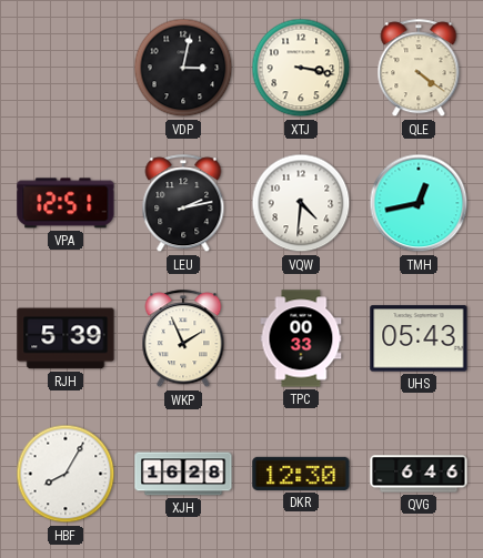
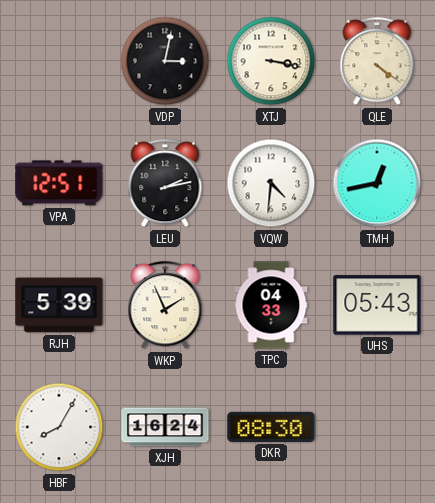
TPC: 00:33 -> 04:33 (271, 305)
XJH: 16:28 -> 16:24 (165, 427)
DKR: 12:30 -> 08:30 (271, 427)
QVG: 6:46 -> none (419, 474)
